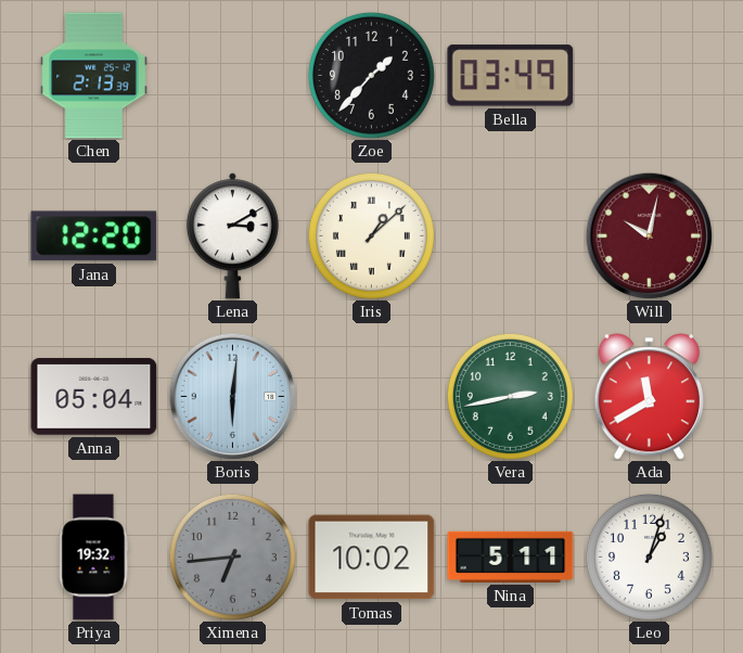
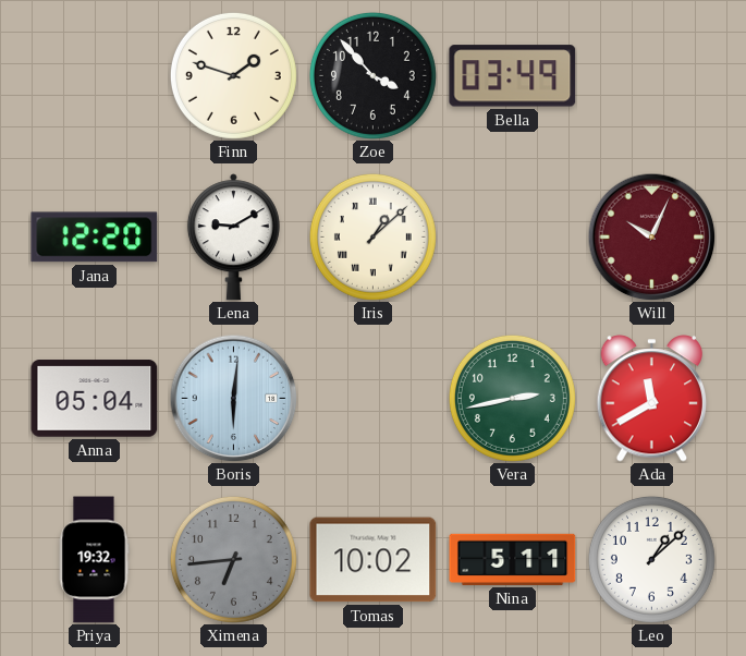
Chen: 2:13 -> none (94, 76)
Finn: none -> 1:48 (233, 75)
Zoe: 1:37 -> 3:53 (372, 75)
Lena: 3:10 -> 9:10 (233, 238)
Will: 10:02 -> 10:04 (651, 236)
Leo: 1:03 -> 1:08 (651, 559)
